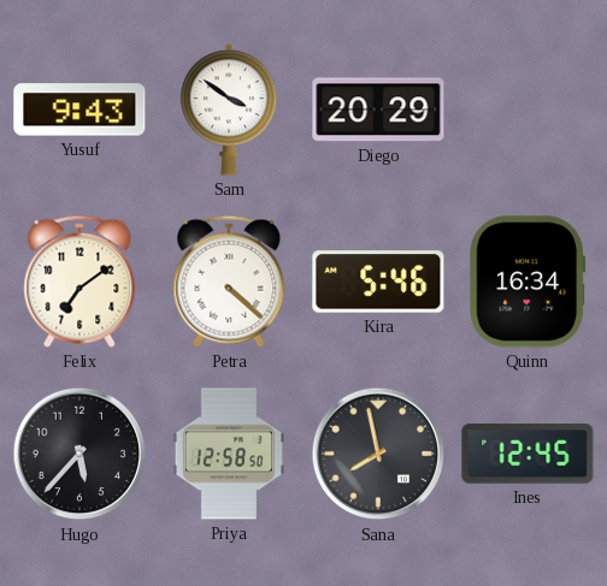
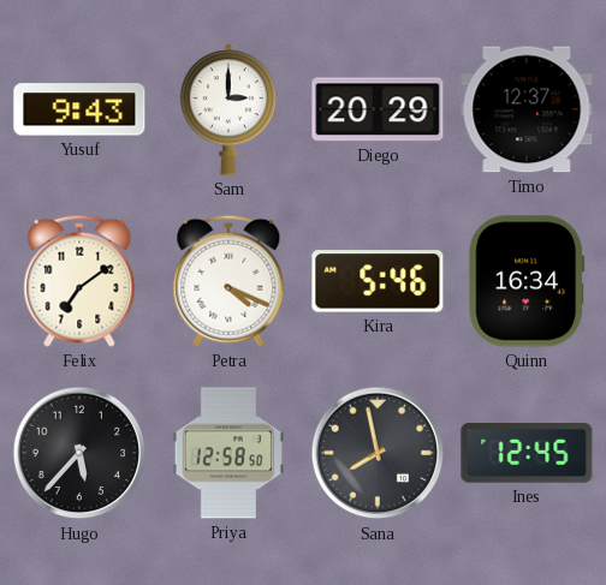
Sam: 3:51 -> 3:00 (228, 109)
Timo: none -> 12:37 (527, 109)
Petra: 4:22 -> 4:19 (228, 281)
